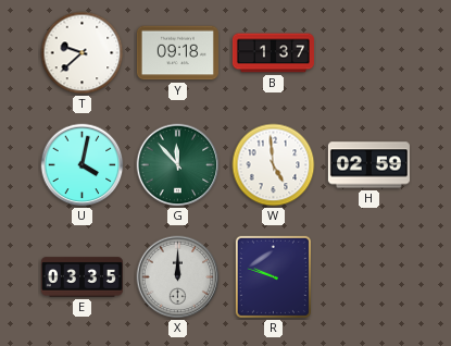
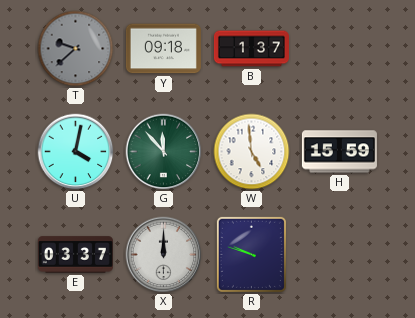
T dial: white -> grey (76, 49)
H: 02:59 -> 15:59 (339, 152)
E: 03:35 -> 03:37 (75, 255)
